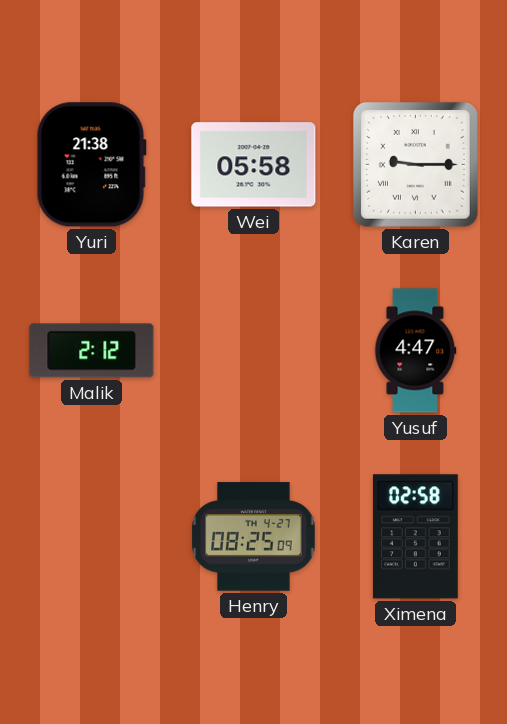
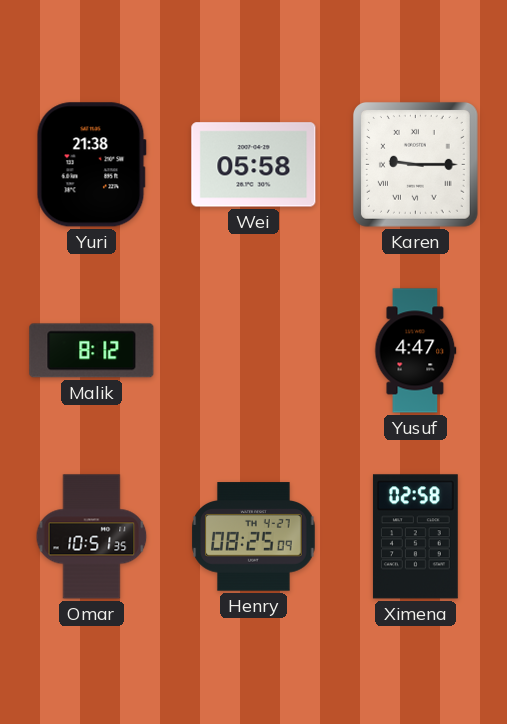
Malik: 2:12 -> 8:12 (92, 351)
Omar: none -> 10:51 (92, 537)
